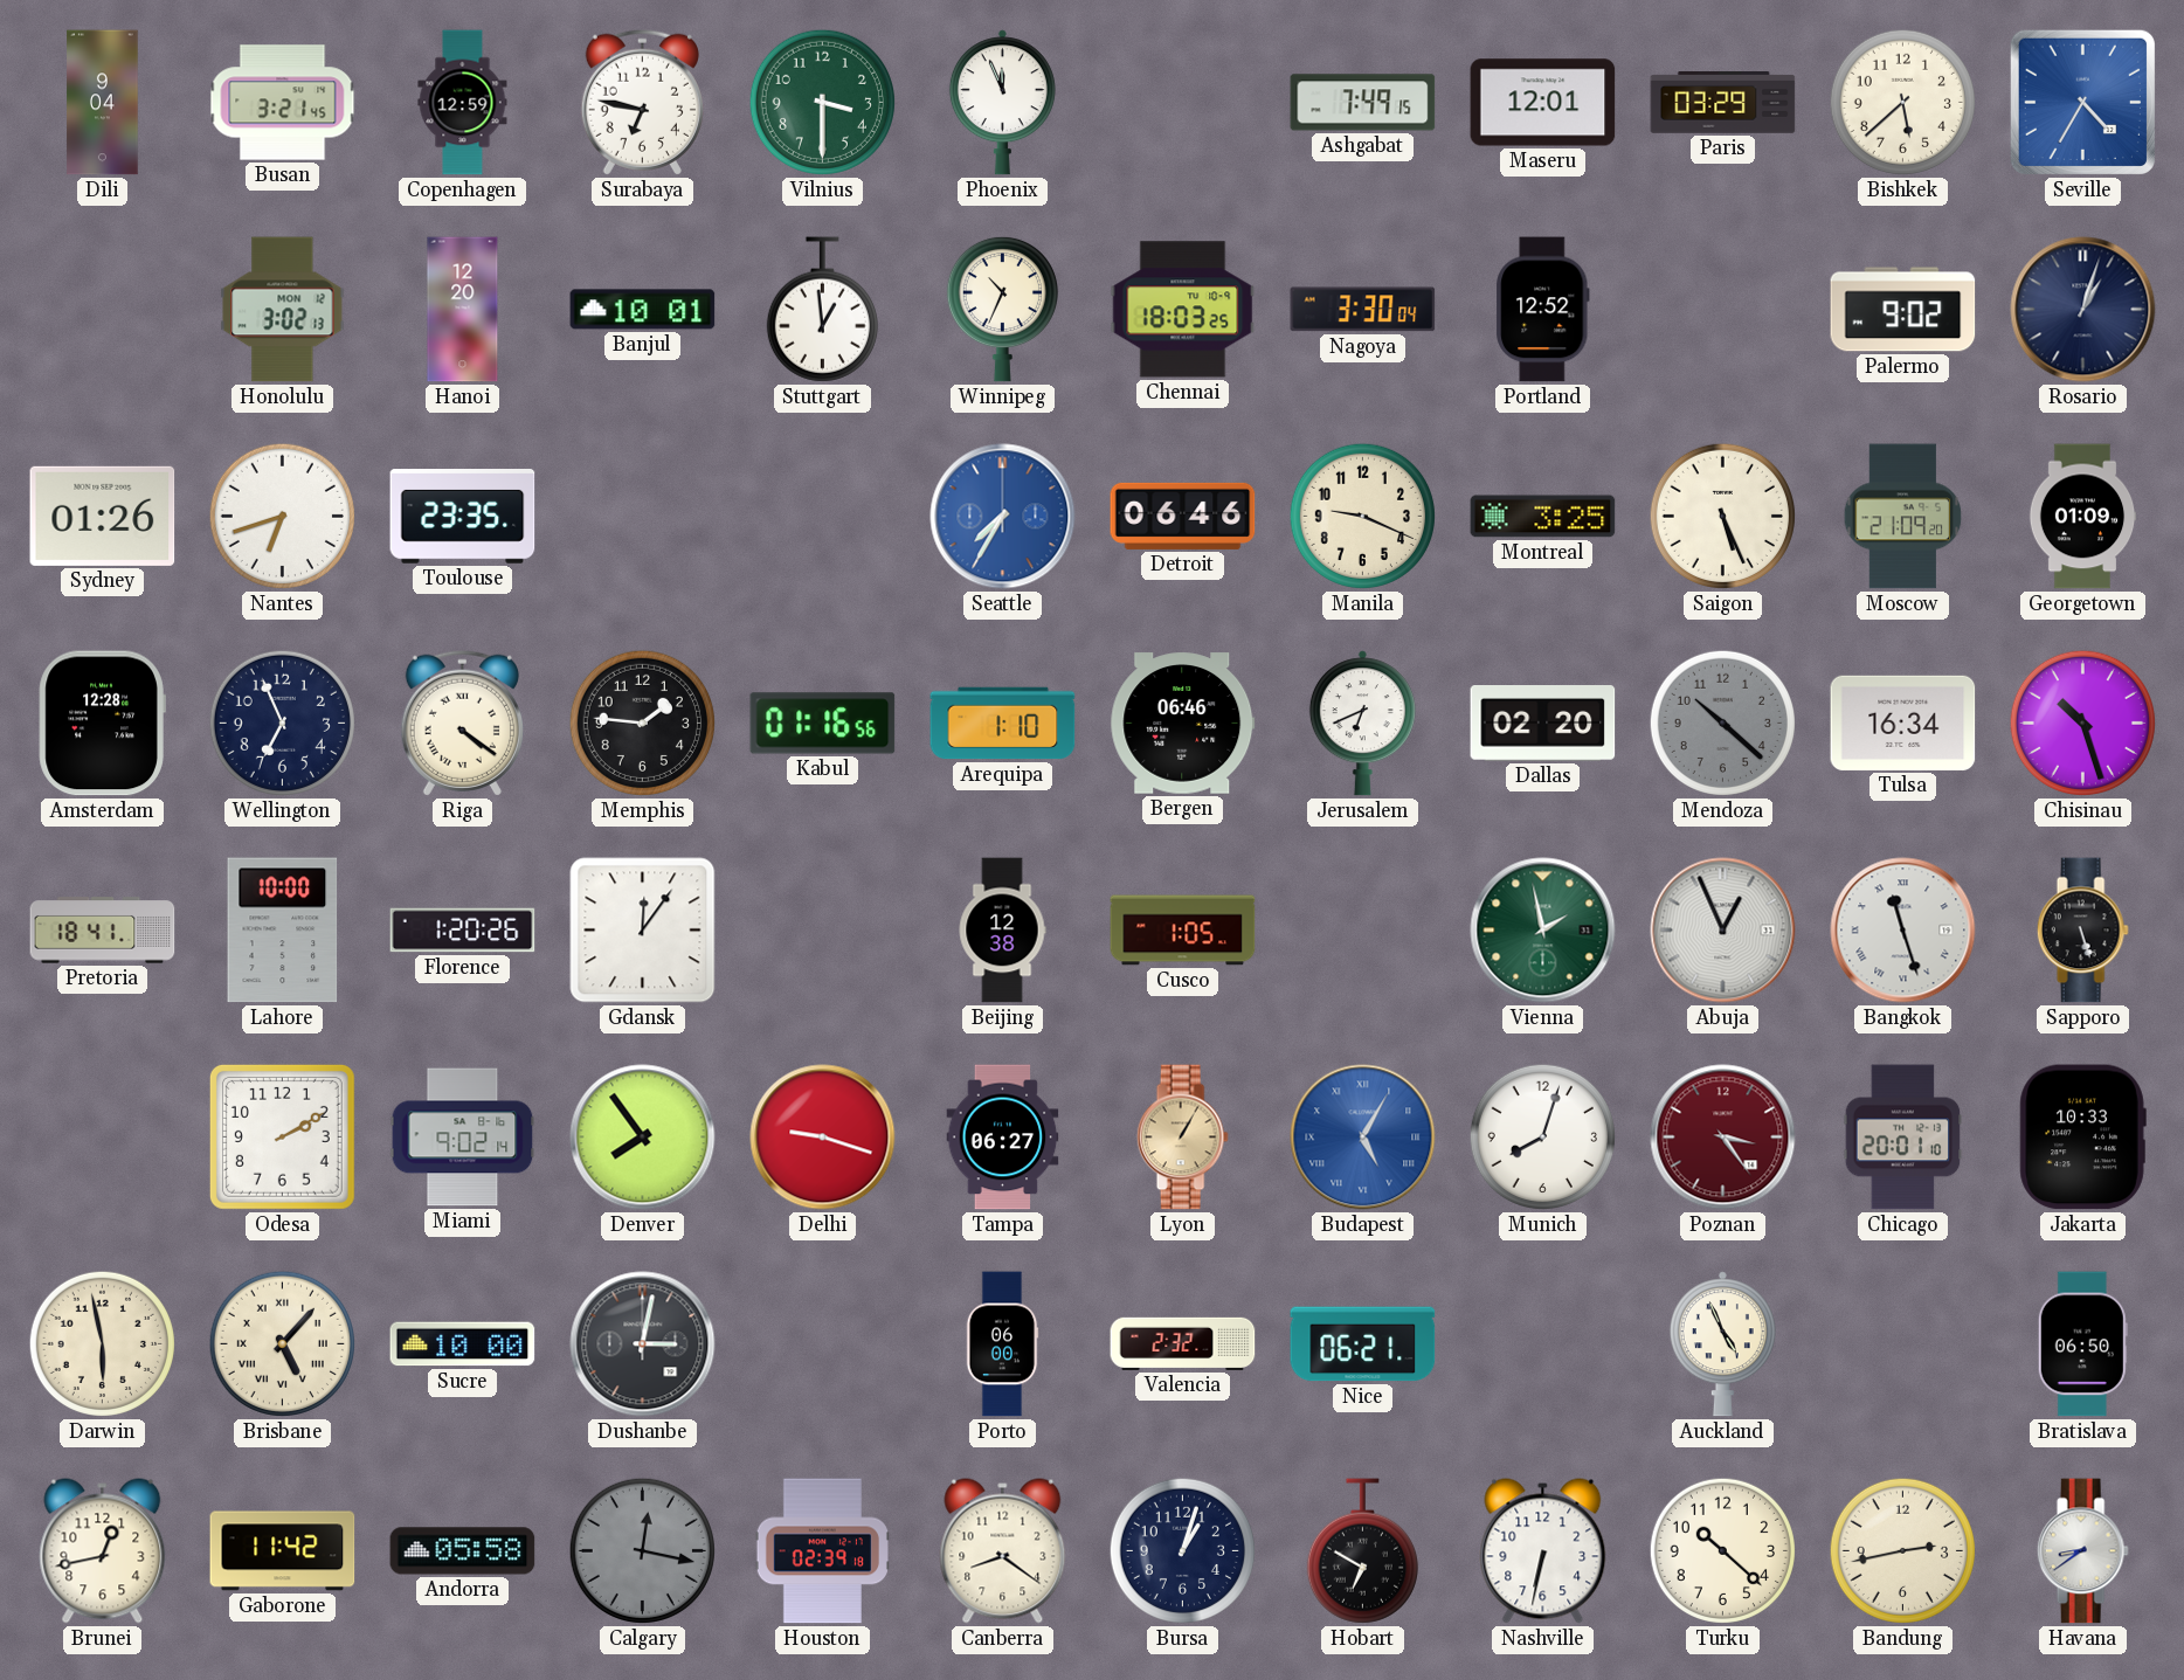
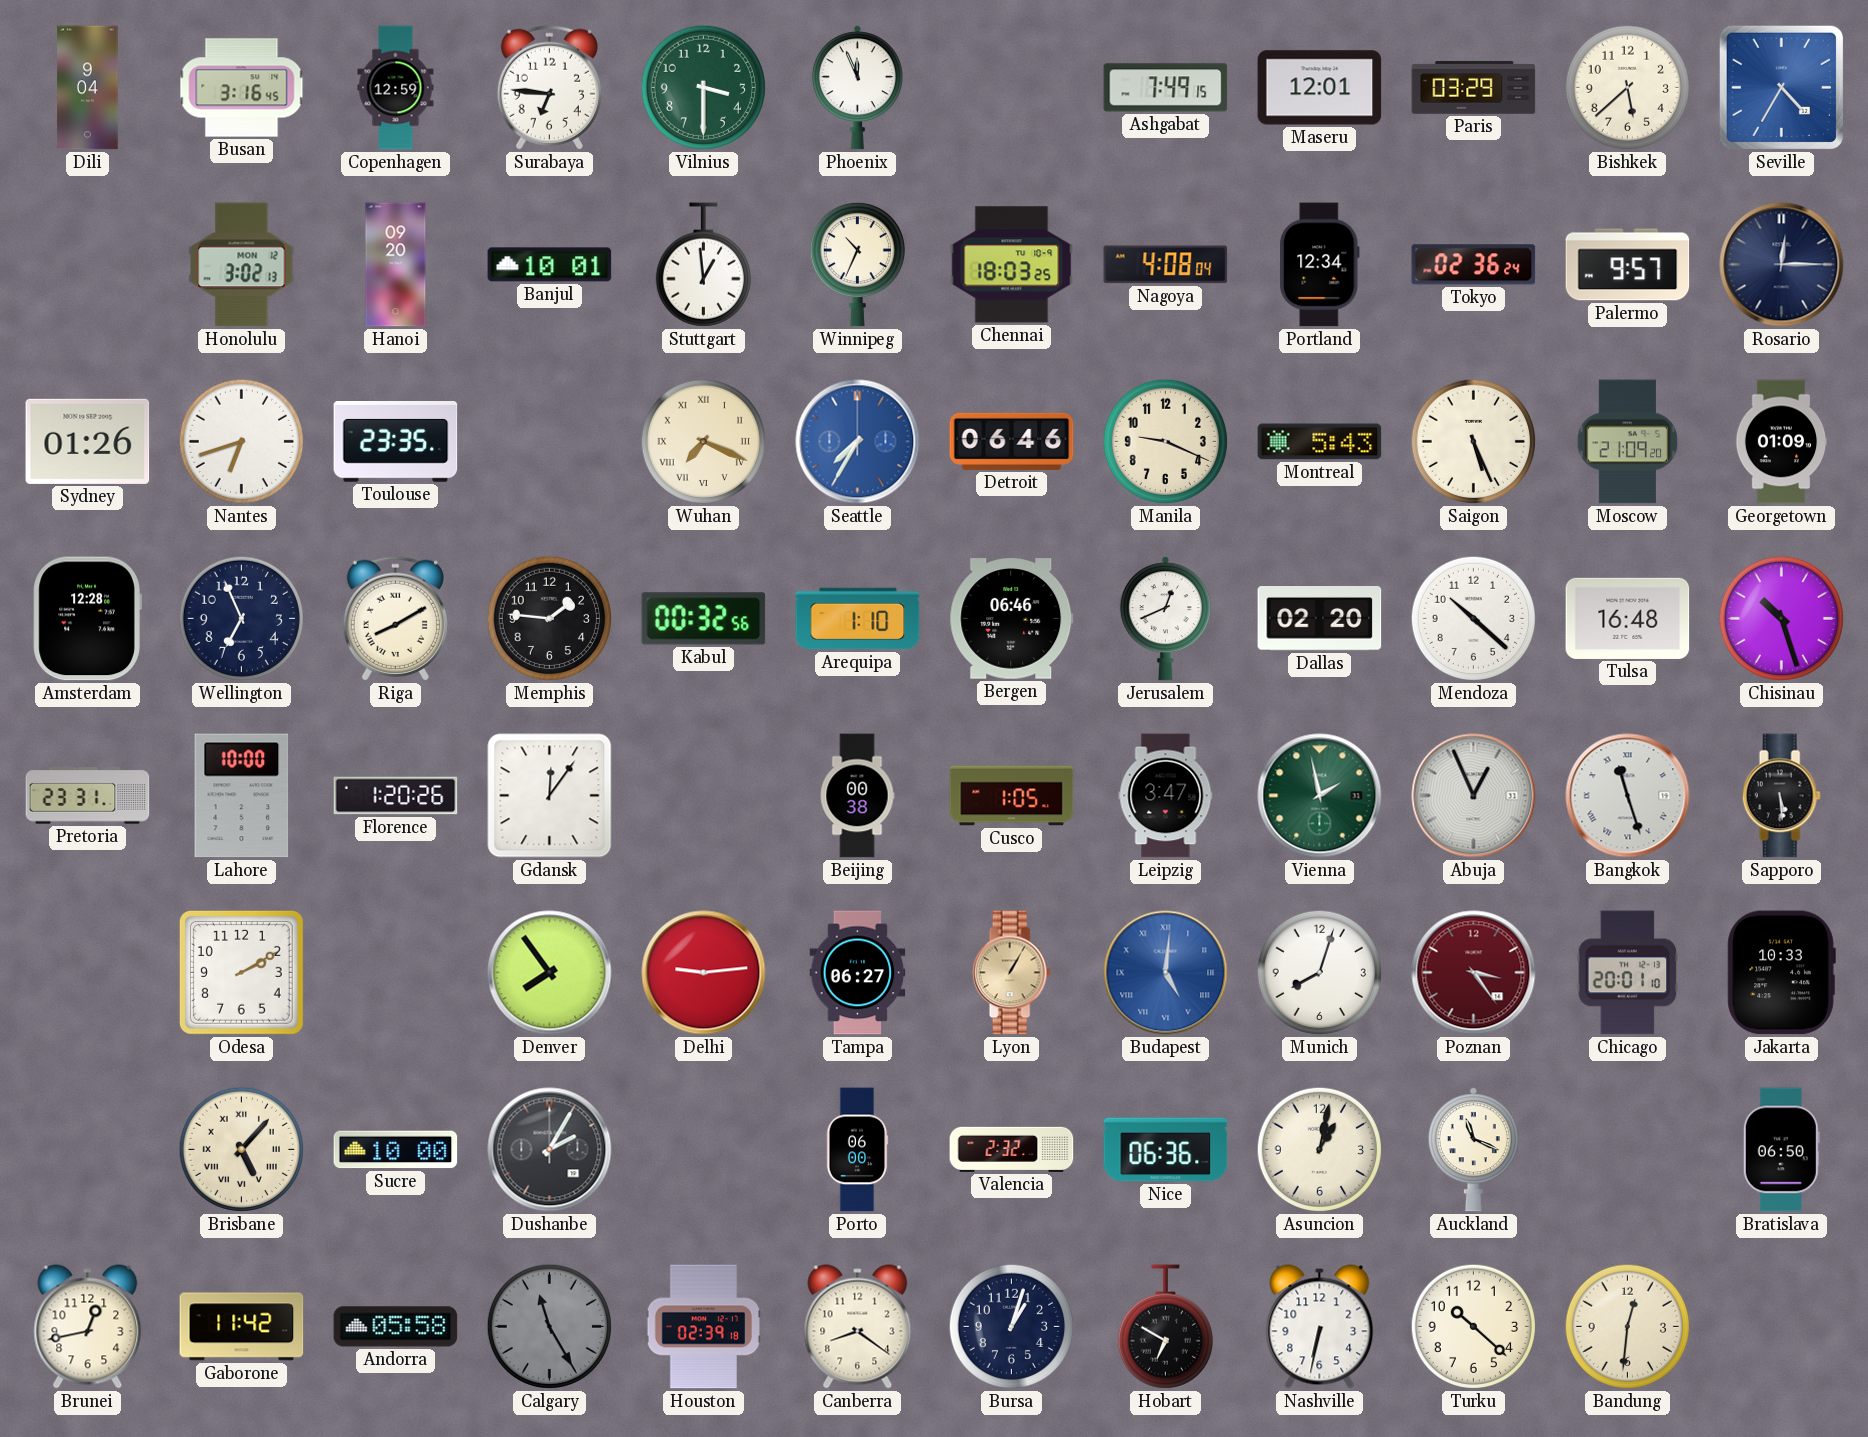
Busan: 3:21 -> 3:16 (242, 88)
Surabaya: 6:47 -> 6:46 (549, 87)
Hanoi: 12:20 -> 09:20 (396, 265)
Nagoya: 3:30 -> 4:08 (1166, 265)
Portland: 12:52 -> 12:34 (1320, 265)
Tokyo: none -> 02:36 (1474, 265)
Palermo: 9:02 -> 9:57 (1628, 265)
Rosario: 1:03 -> 12:15 (1782, 265)
Wuhan: none -> 7:19 (703, 441)
Montreal: 3:25 -> 5:43 (1320, 442)
Riga: 4:21 -> 8:10 (395, 618)
Kabul: 01:16 -> 00:32 (704, 619)
Jerusalem: 6:41 -> 12:41 (1165, 619)
Mendoza dial: grey -> white (1473, 618)
Tulsa: 16:34 -> 16:48 (1628, 618)
Pretoria: 18:41 -> 23:31 (88, 796)
Beijing: 12:38 -> 00:38 (857, 796)
Leipzig: none -> 3:47 (1166, 796)
Sapporo: 5:27 -> 5:29 (1781, 796)
Miami: 9:02 -> none (463, 1138)
Delhi: 9:18 -> 9:14 (704, 973)
Budapest: 5:05 -> 5:01 (1166, 973)
Darwin: 5:58 -> none (102, 1343)
Dushanbe: 3:02 -> 2:05 (550, 1150)
Nice: 06:21 -> 06:36 (1166, 1150)
Asuncion: none -> 1:02 (1319, 1149)
Auckland: 4:56 -> 11:19 (1473, 1150)
Calgary: 12:17 -> 11:25 (549, 1326)
Bandung: 2:43 -> 12:31 (1627, 1326)
Havana: 8:39 -> none (2082, 1551)
